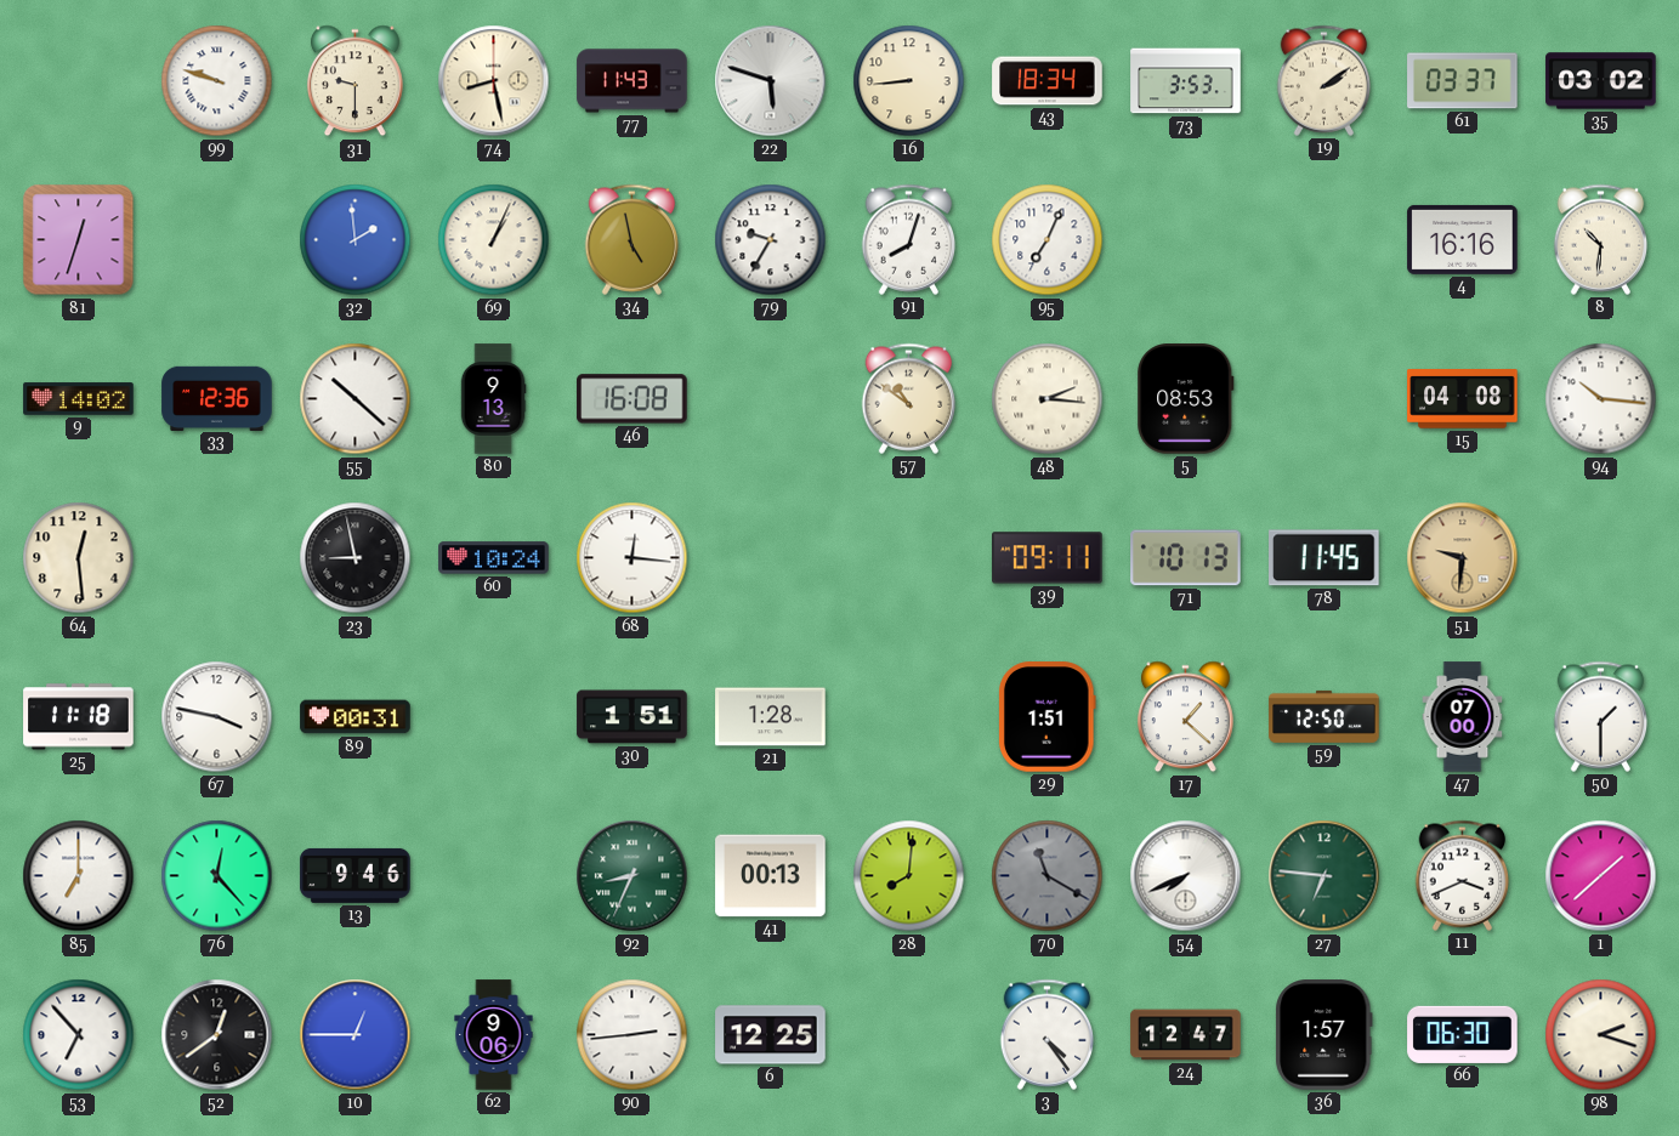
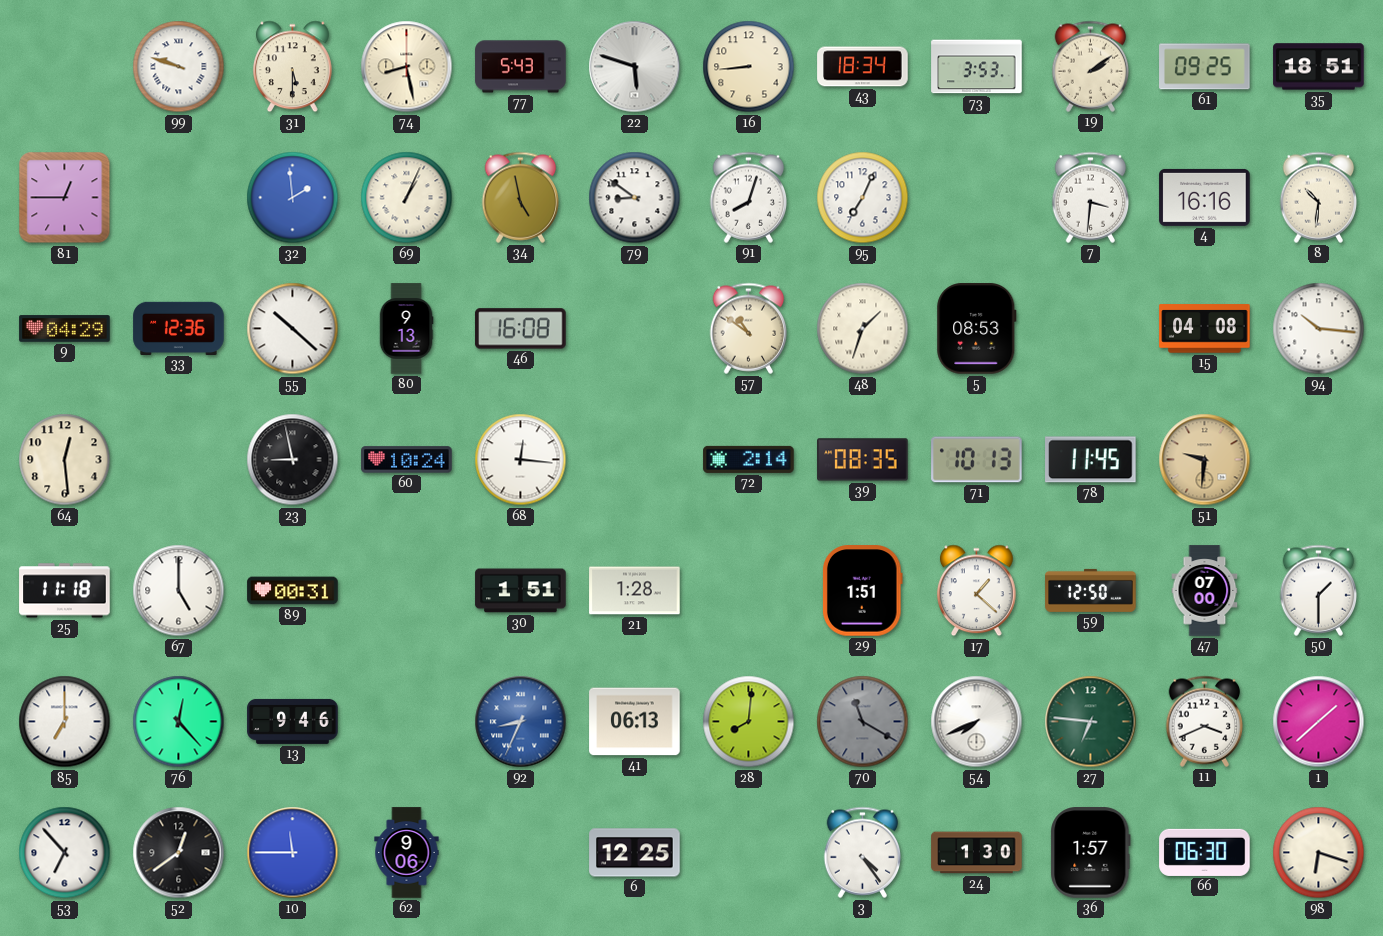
31: 9:30 -> 5:30 (292, 67)
77: 11:43 -> 5:43 (521, 67)
61: 03:37 -> 09:25 (1205, 67)
35: 03:02 -> 18:51 (1319, 67)
81: 12:33 -> 12:45 (65, 198)
79: 9:35 -> 8:51 (635, 198)
7: none -> 3:31 (1091, 197)
9: 14:02 -> 04:29 (65, 329)
48: 2:16 -> 1:33 (863, 329)
72: none -> 2:14 (749, 459)
39: 09:11 -> 08:35 (863, 460)
67: 3:47 -> 5:00 (179, 591)
92 dial: green -> blue (521, 722)
41: 00:13 -> 06:13 (635, 722)
10: 12:45 -> 11:45 (293, 853)
90: 2:44 -> none (633, 1035)
24: 12:47 -> 1:30 (977, 853)
98: 2:18 -> 6:18 (1319, 853)
